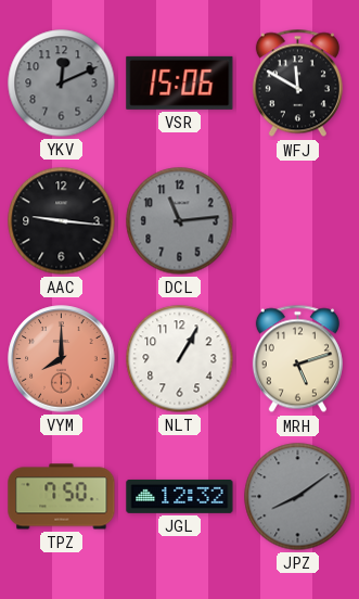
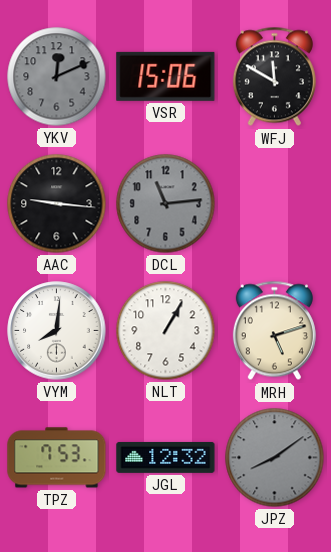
VYM: 8:00 -> 8:01 (57, 331)
VYM dial: salmon -> white (57, 331)
TPZ: 7:50 -> 7:53 (57, 458)
